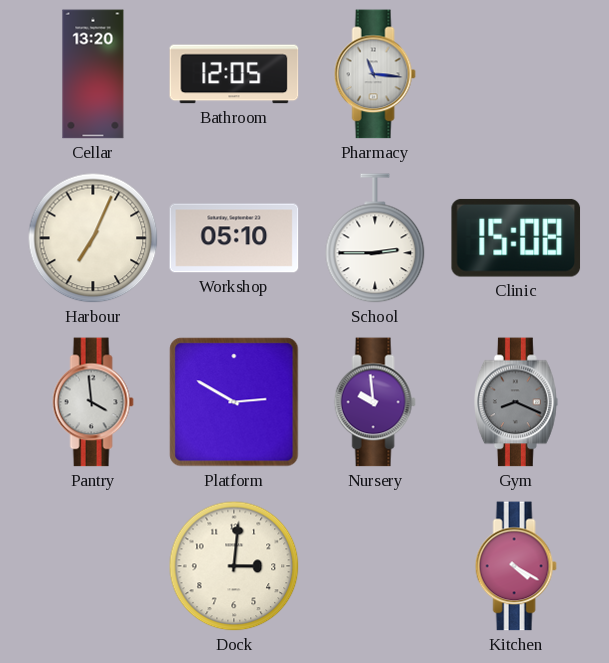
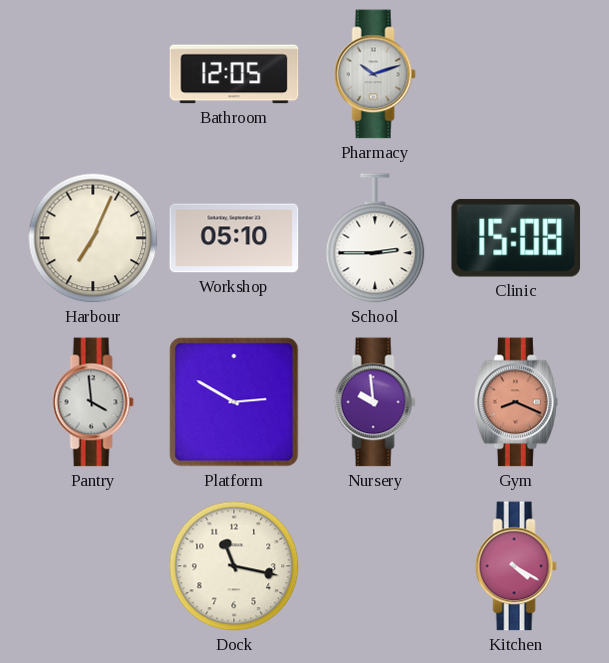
Cellar: 13:20 -> none (93, 74)
Pharmacy: 11:16 -> 10:12 (375, 74)
Gym dial: grey -> salmon (517, 402)
Dock: 3:01 -> 11:17 (234, 566)
